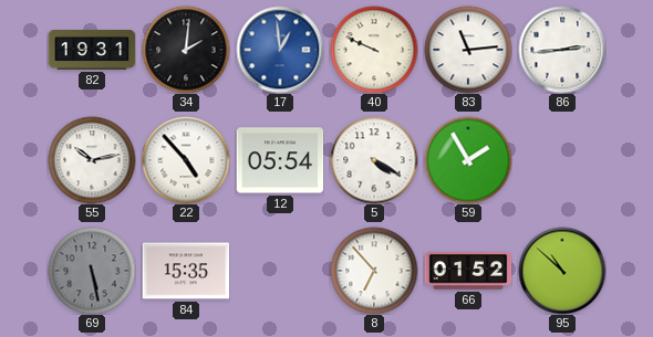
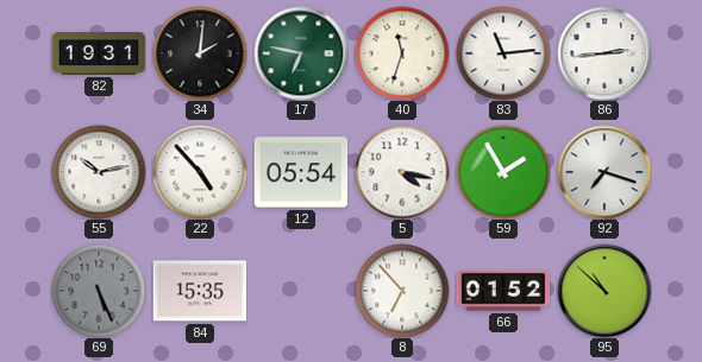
17: 12:59 -> 6:47 (301, 53)
17 dial: blue -> green (301, 53)
40: 9:49 -> 11:33 (402, 53)
5: 4:20 -> 4:17 (402, 172)
92: none -> 7:18 (604, 172)
69: 5:28 -> 5:26 (99, 291)
